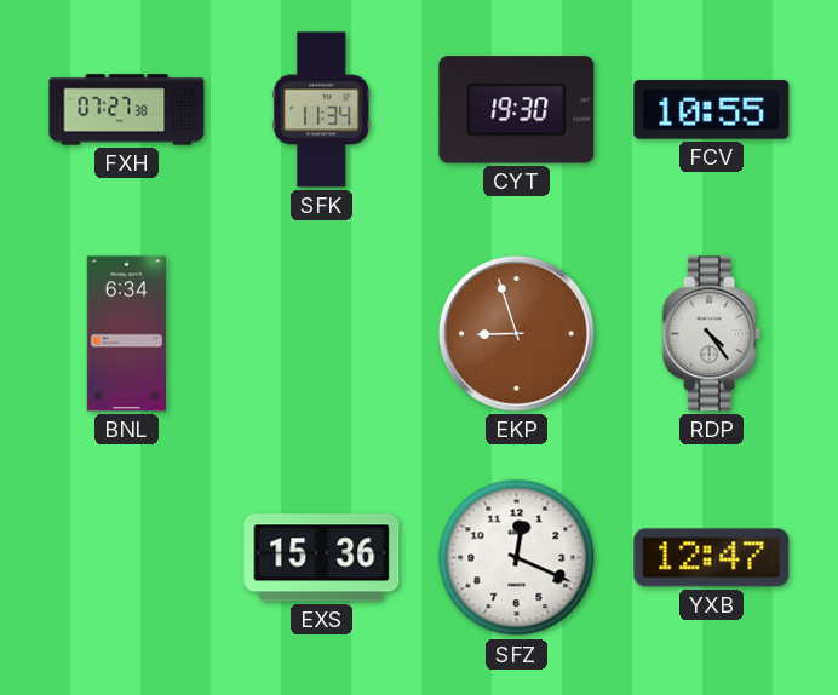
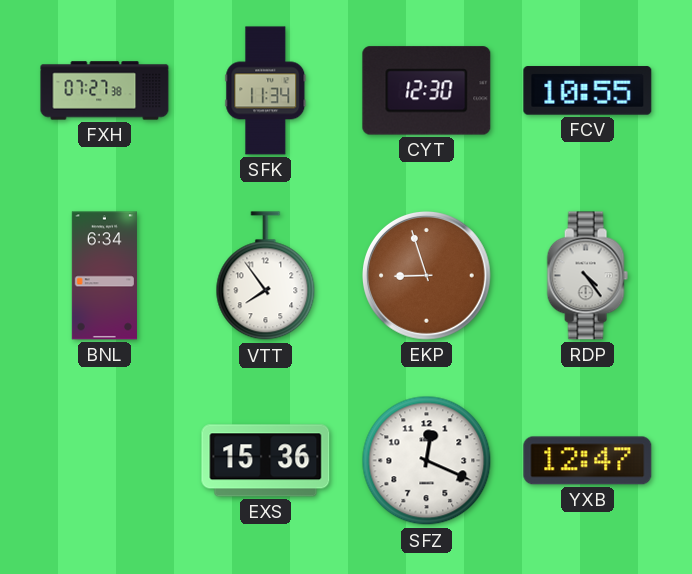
CYT: 19:30 -> 12:30 (427, 91)
VTT: none -> 7:54 (266, 276)
